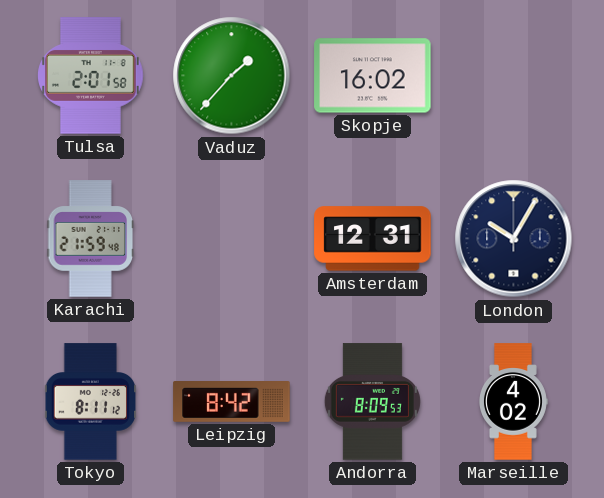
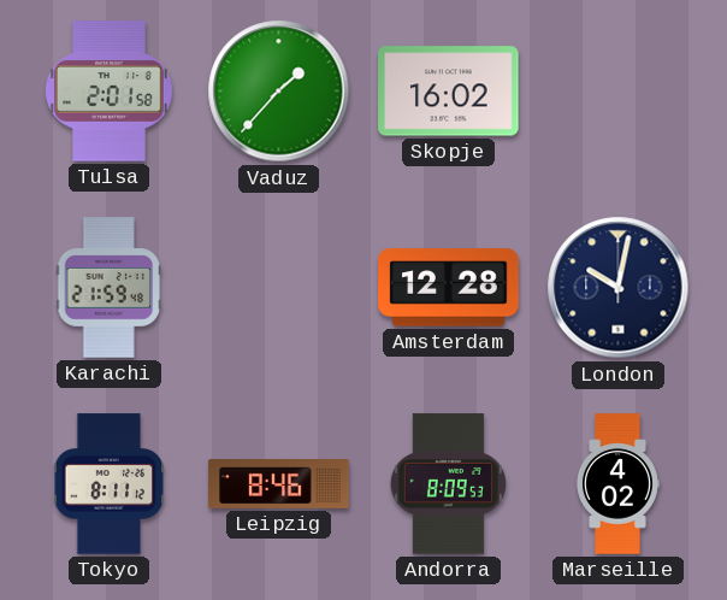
Amsterdam: 12:31 -> 12:28 (449, 288)
London: 10:05 -> 10:02 (619, 288)
Leipzig: 8:42 -> 8:46 (279, 484)
